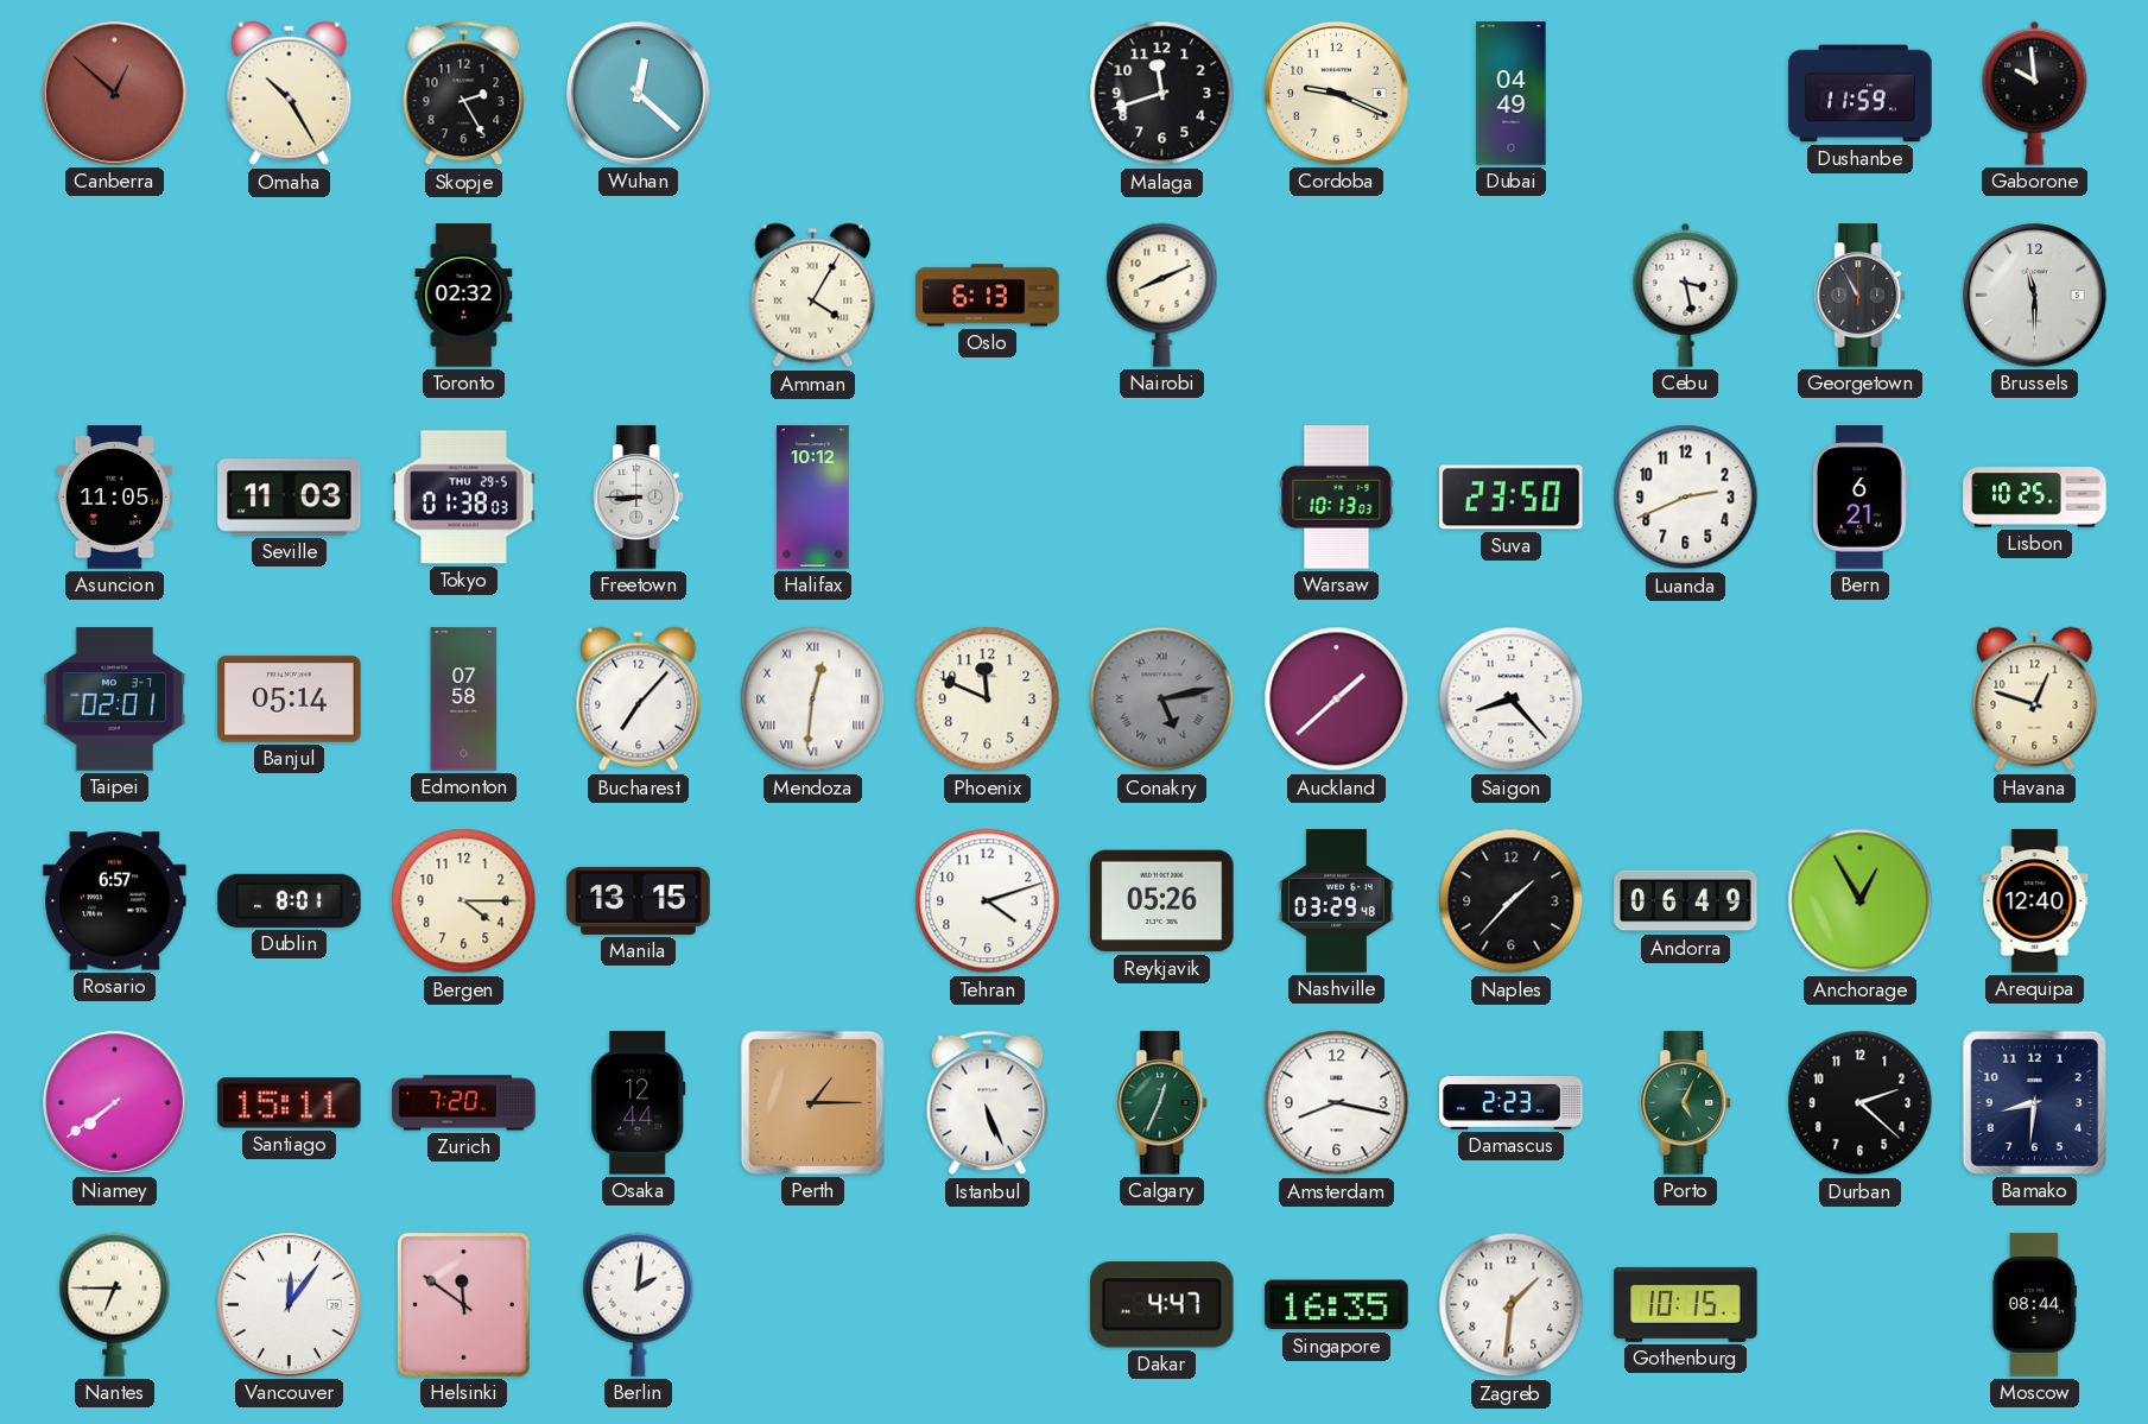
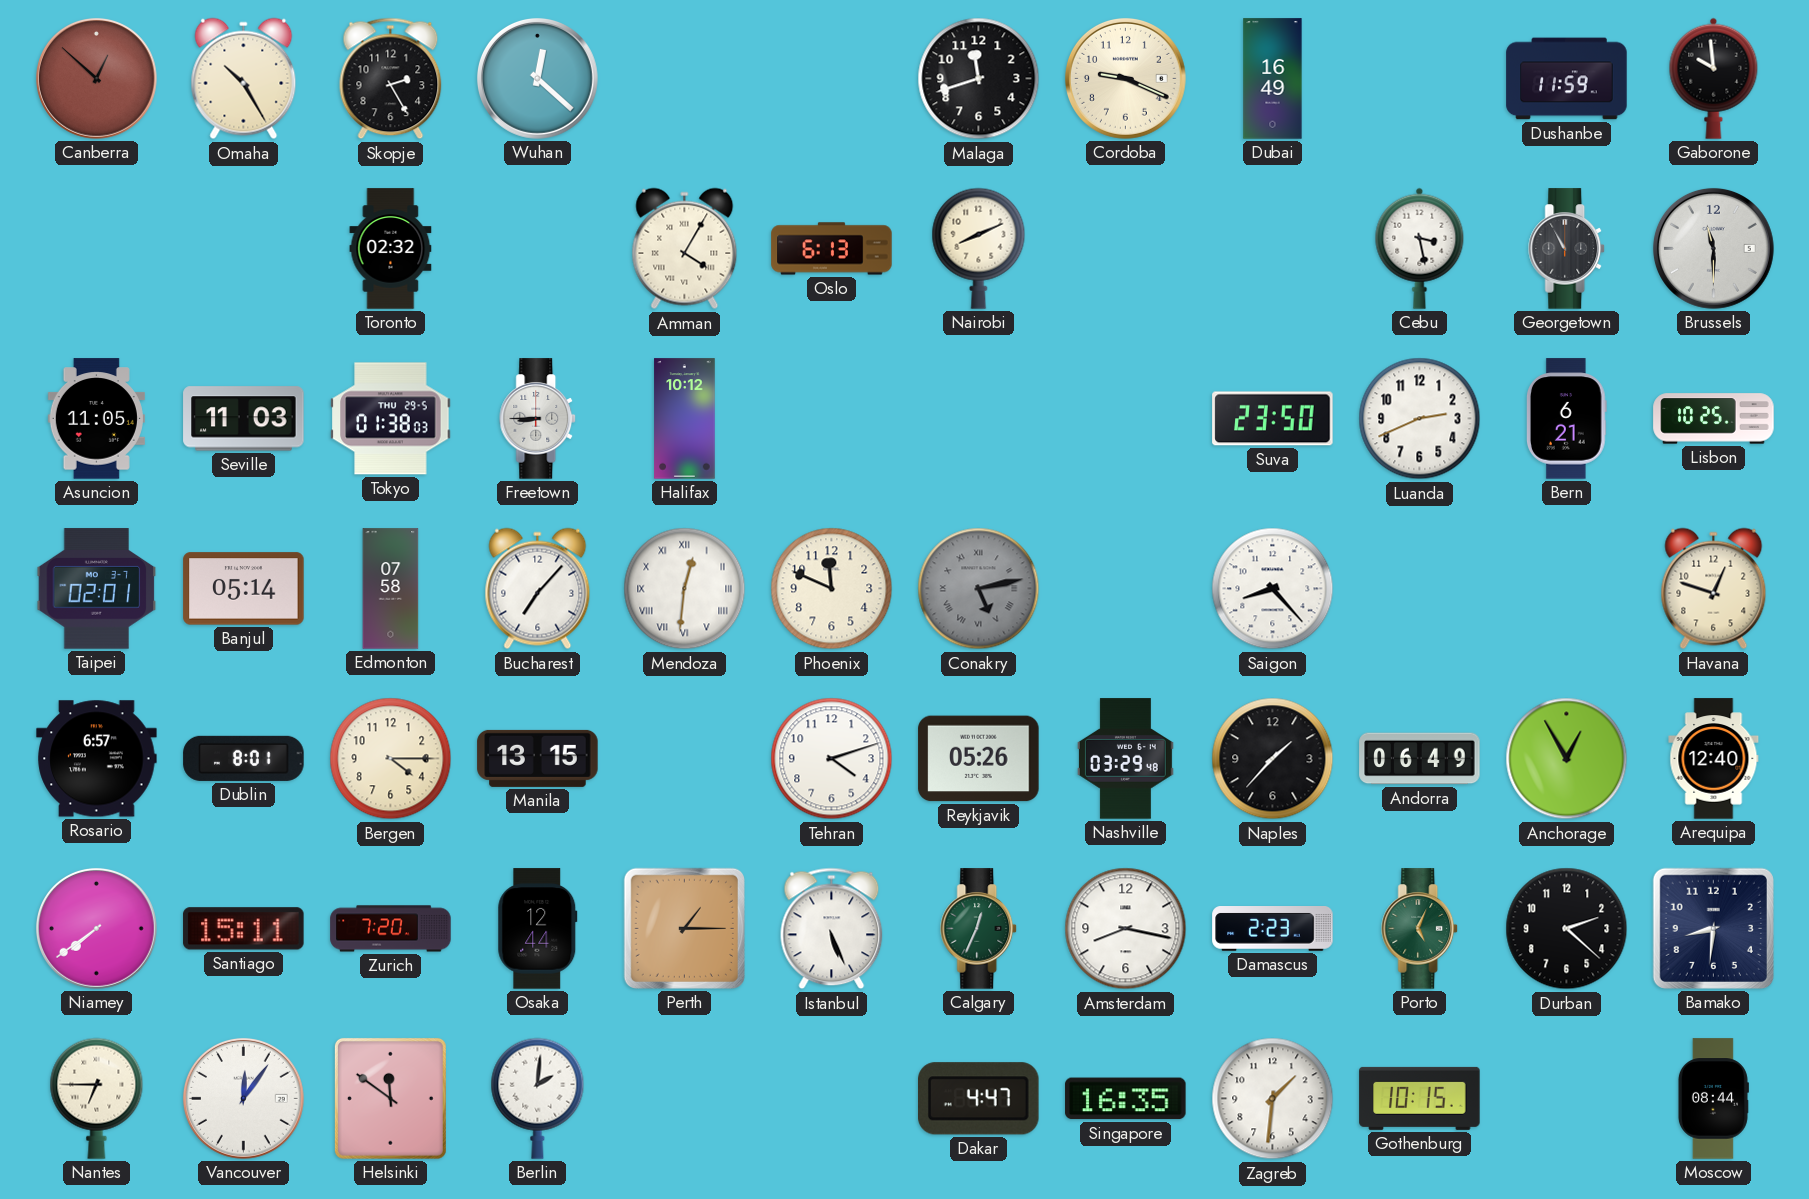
Dubai: 04:49 -> 16:49 (1273, 79)
Warsaw: 10:13 -> none (1337, 498)
Auckland: 1:38 -> none (1337, 700)
